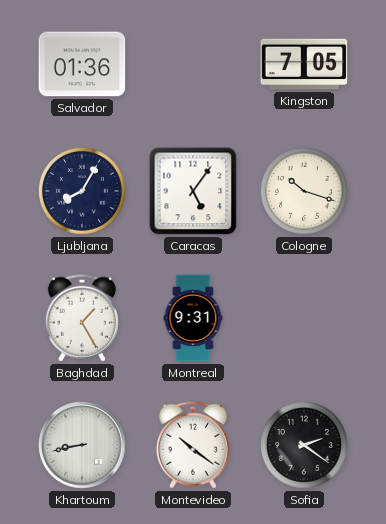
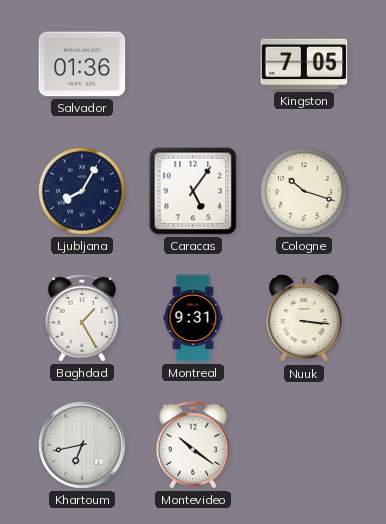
Nuuk: none -> 3:16 (304, 318)
Khartoum: 8:43 -> 6:43 (83, 446)
Sofia: 2:21 -> none (304, 445)
